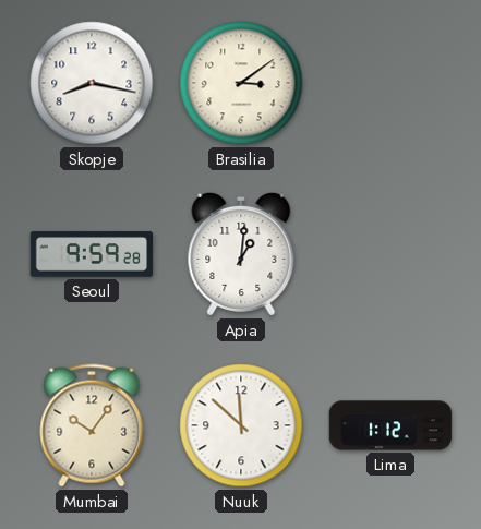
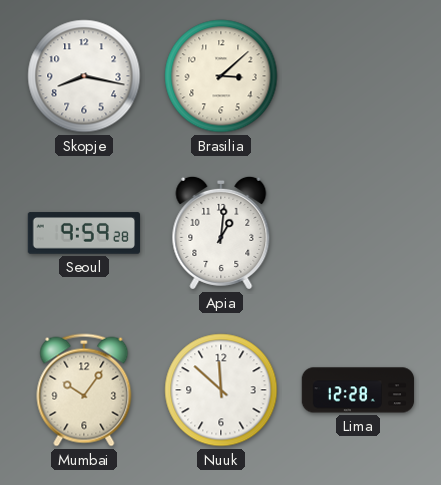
Brasilia: 3:09 -> 3:08 (221, 76)
Lima: 1:12 -> 12:28 (358, 390)
